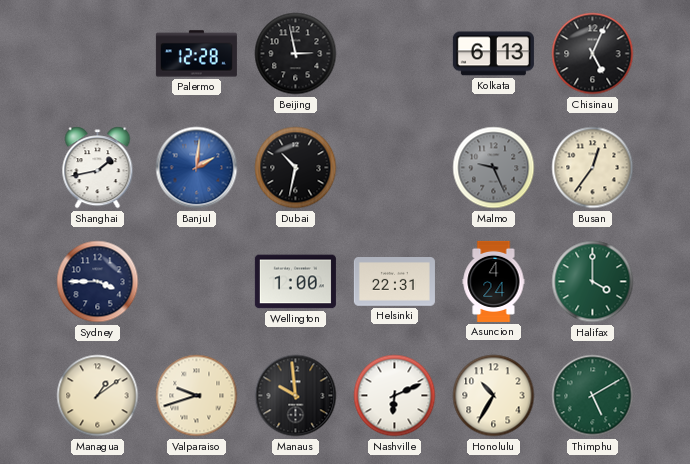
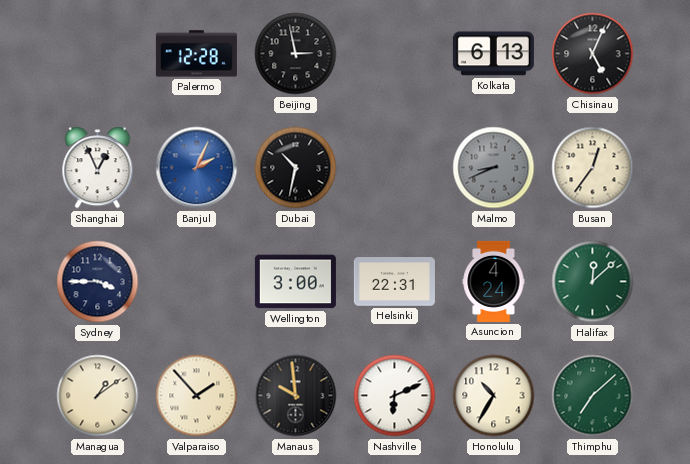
Shanghai: 1:43 -> 12:56 (98, 168)
Banjul: 2:01 -> 2:04 (197, 168)
Malmo: 9:26 -> 8:41 (494, 168)
Wellington: 1:00 -> 3:00 (295, 282)
Halifax: 4:00 -> 12:08 (593, 282)
Valparaiso: 9:42 -> 1:53 (197, 396)
Thimphu: 5:10 -> 7:08 (593, 396)
